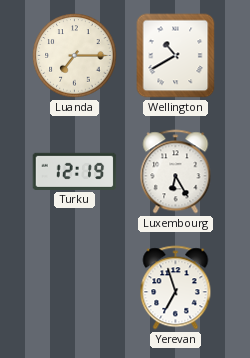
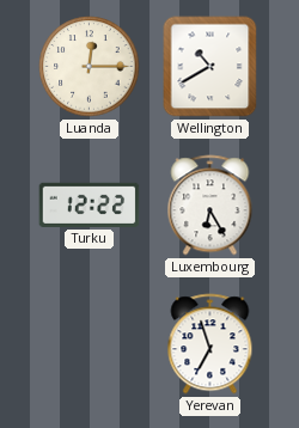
Luanda: 7:15 -> 12:15 (90, 67)
Turku: 12:19 -> 12:22 (90, 204)
